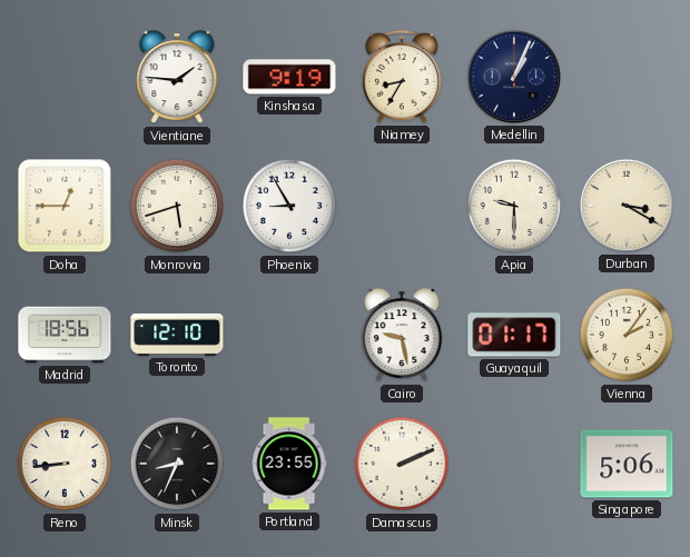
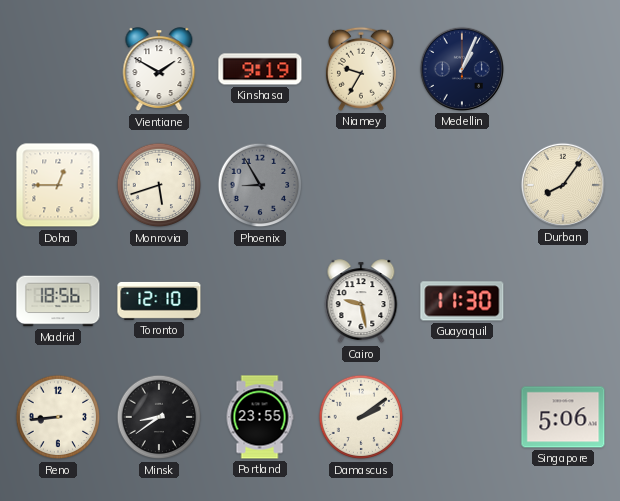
Vientiane: 1:46 -> 1:50 (159, 70)
Niamey: 8:35 -> 9:35 (361, 69)
Phoenix dial: white -> grey (260, 185)
Apia: 9:30 -> none (514, 206)
Durban: 3:20 -> 8:06 (563, 185)
Guayaquil: 01:17 -> 11:30 (462, 301)
Vienna: 2:06 -> none (627, 335)
Minsk: 8:34 -> 8:39 (159, 417)
Damascus: 2:11 -> 2:09 (361, 417)
